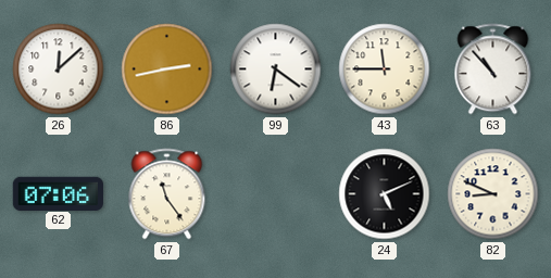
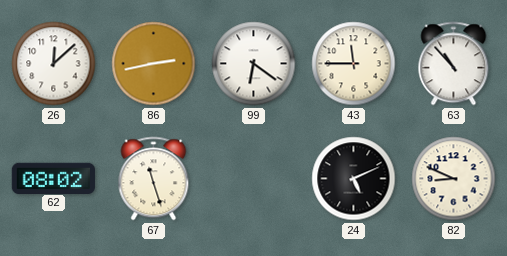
62: 07:06 -> 08:02 (53, 178)
67: 11:24 -> 11:27 (154, 179)
